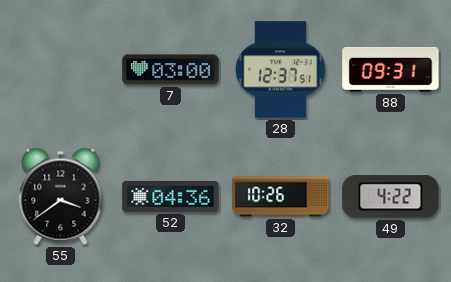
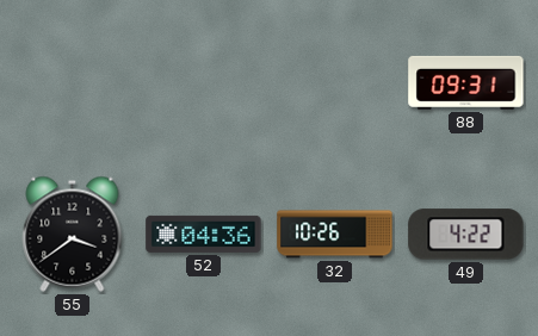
7: 03:00 -> none (171, 70)
28: 12:37 -> none (280, 70)
